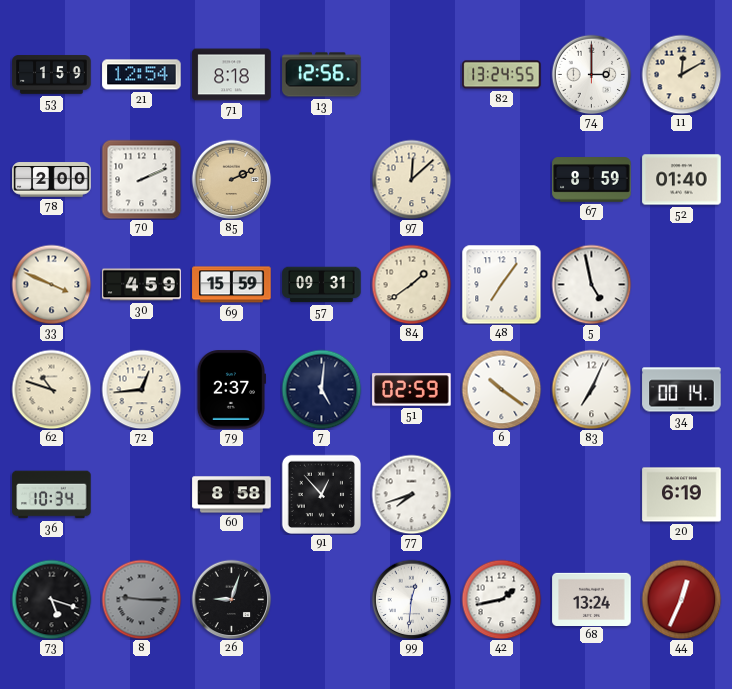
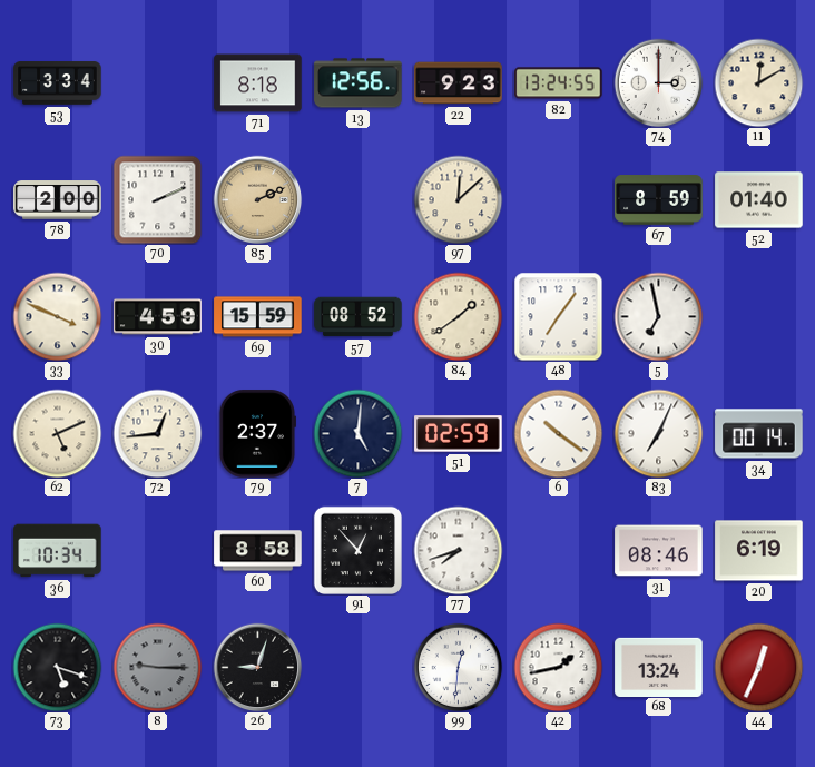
53: 1:59 -> 3:34 (58, 83)
21: 12:54 -> none (142, 75)
22: none -> 9:23 (459, 83)
57: 09:31 -> 08:52 (359, 317)
5: 4:58 -> 6:58 (658, 316)
62: 10:48 -> 5:11 (57, 433)
31: none -> 08:46 (659, 551)
